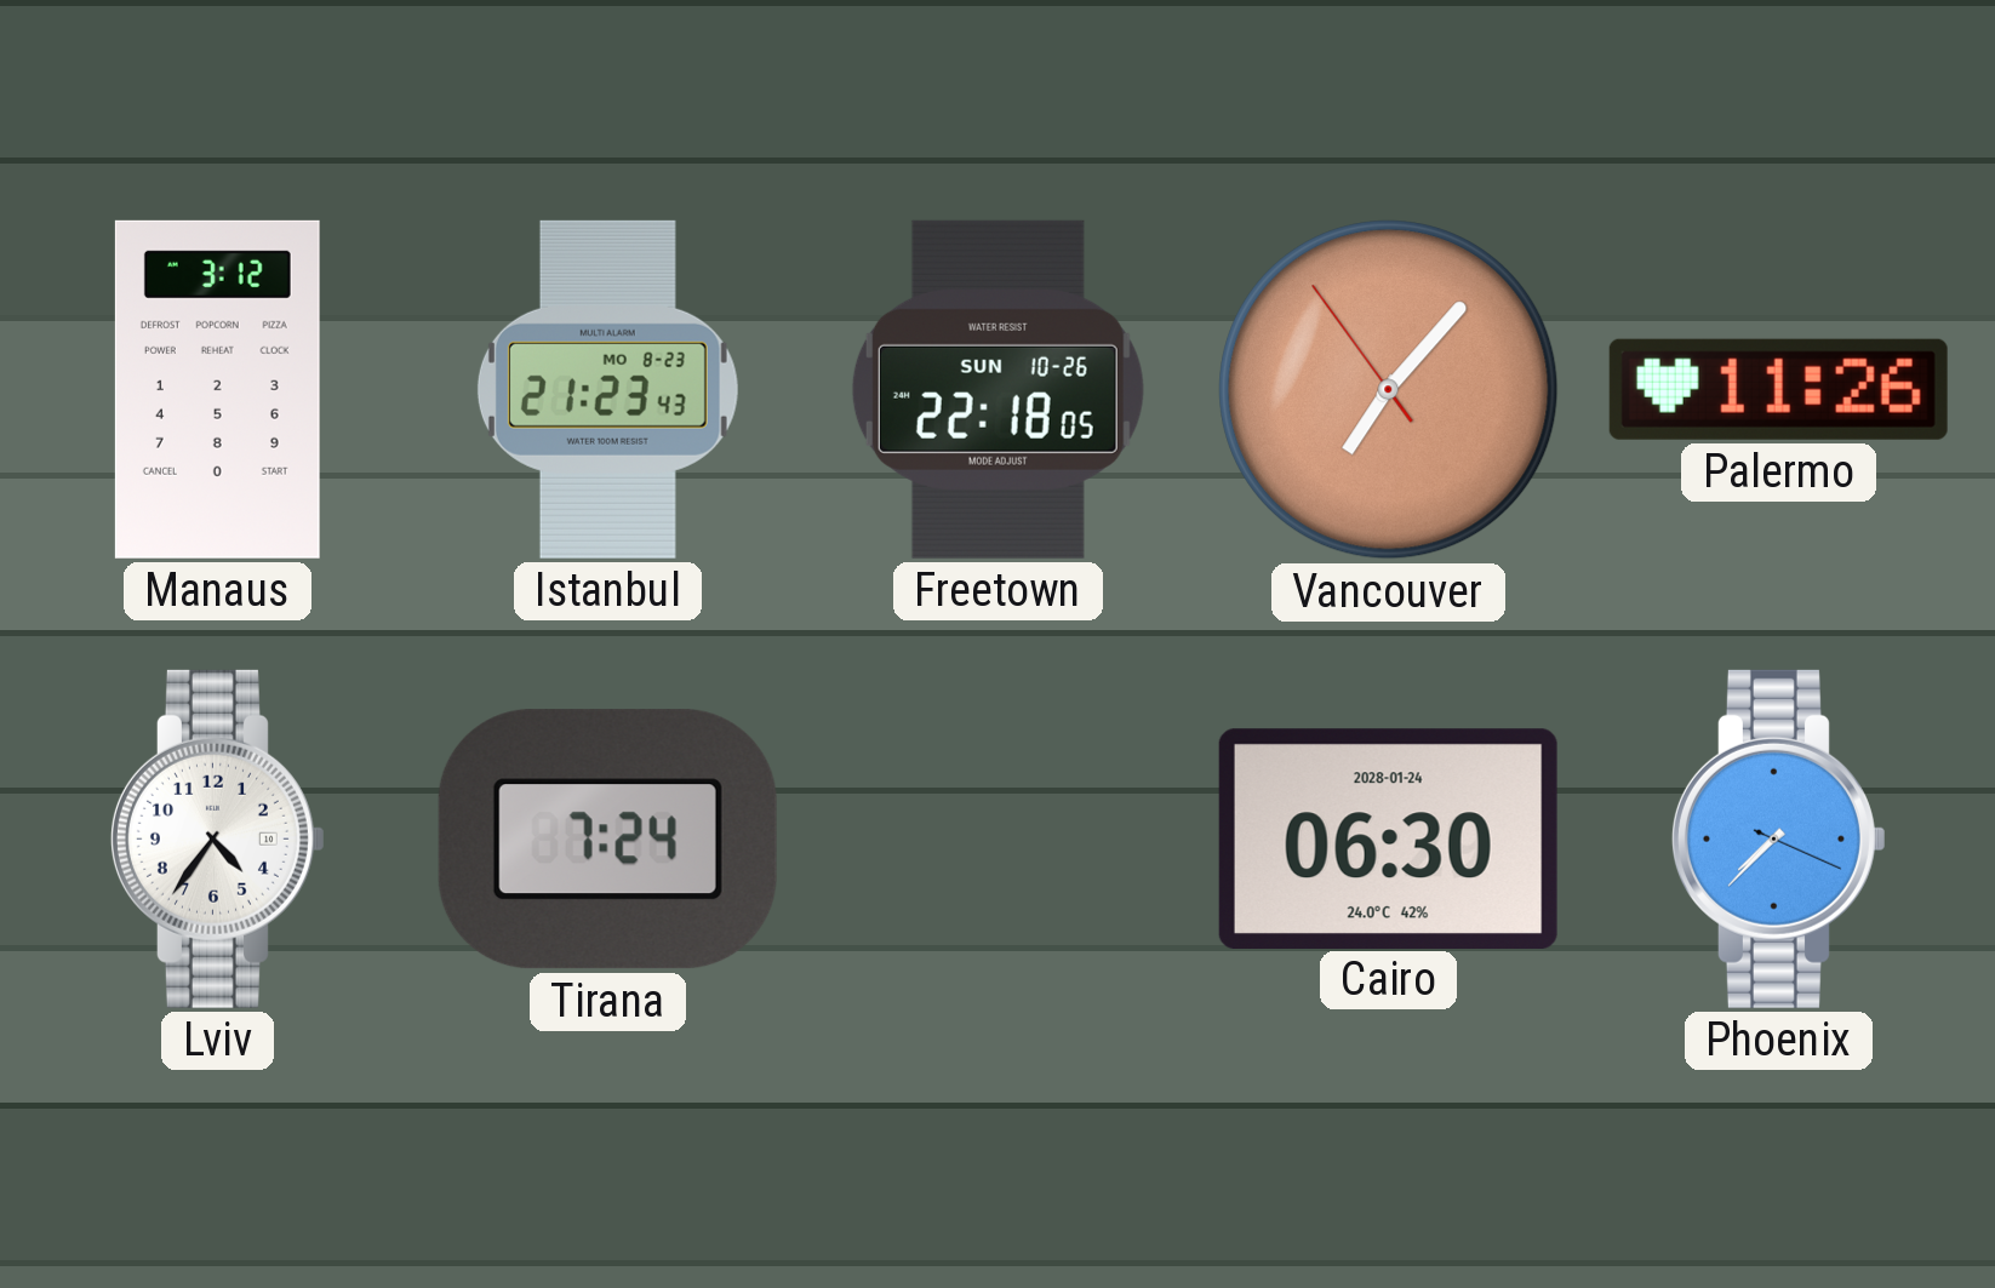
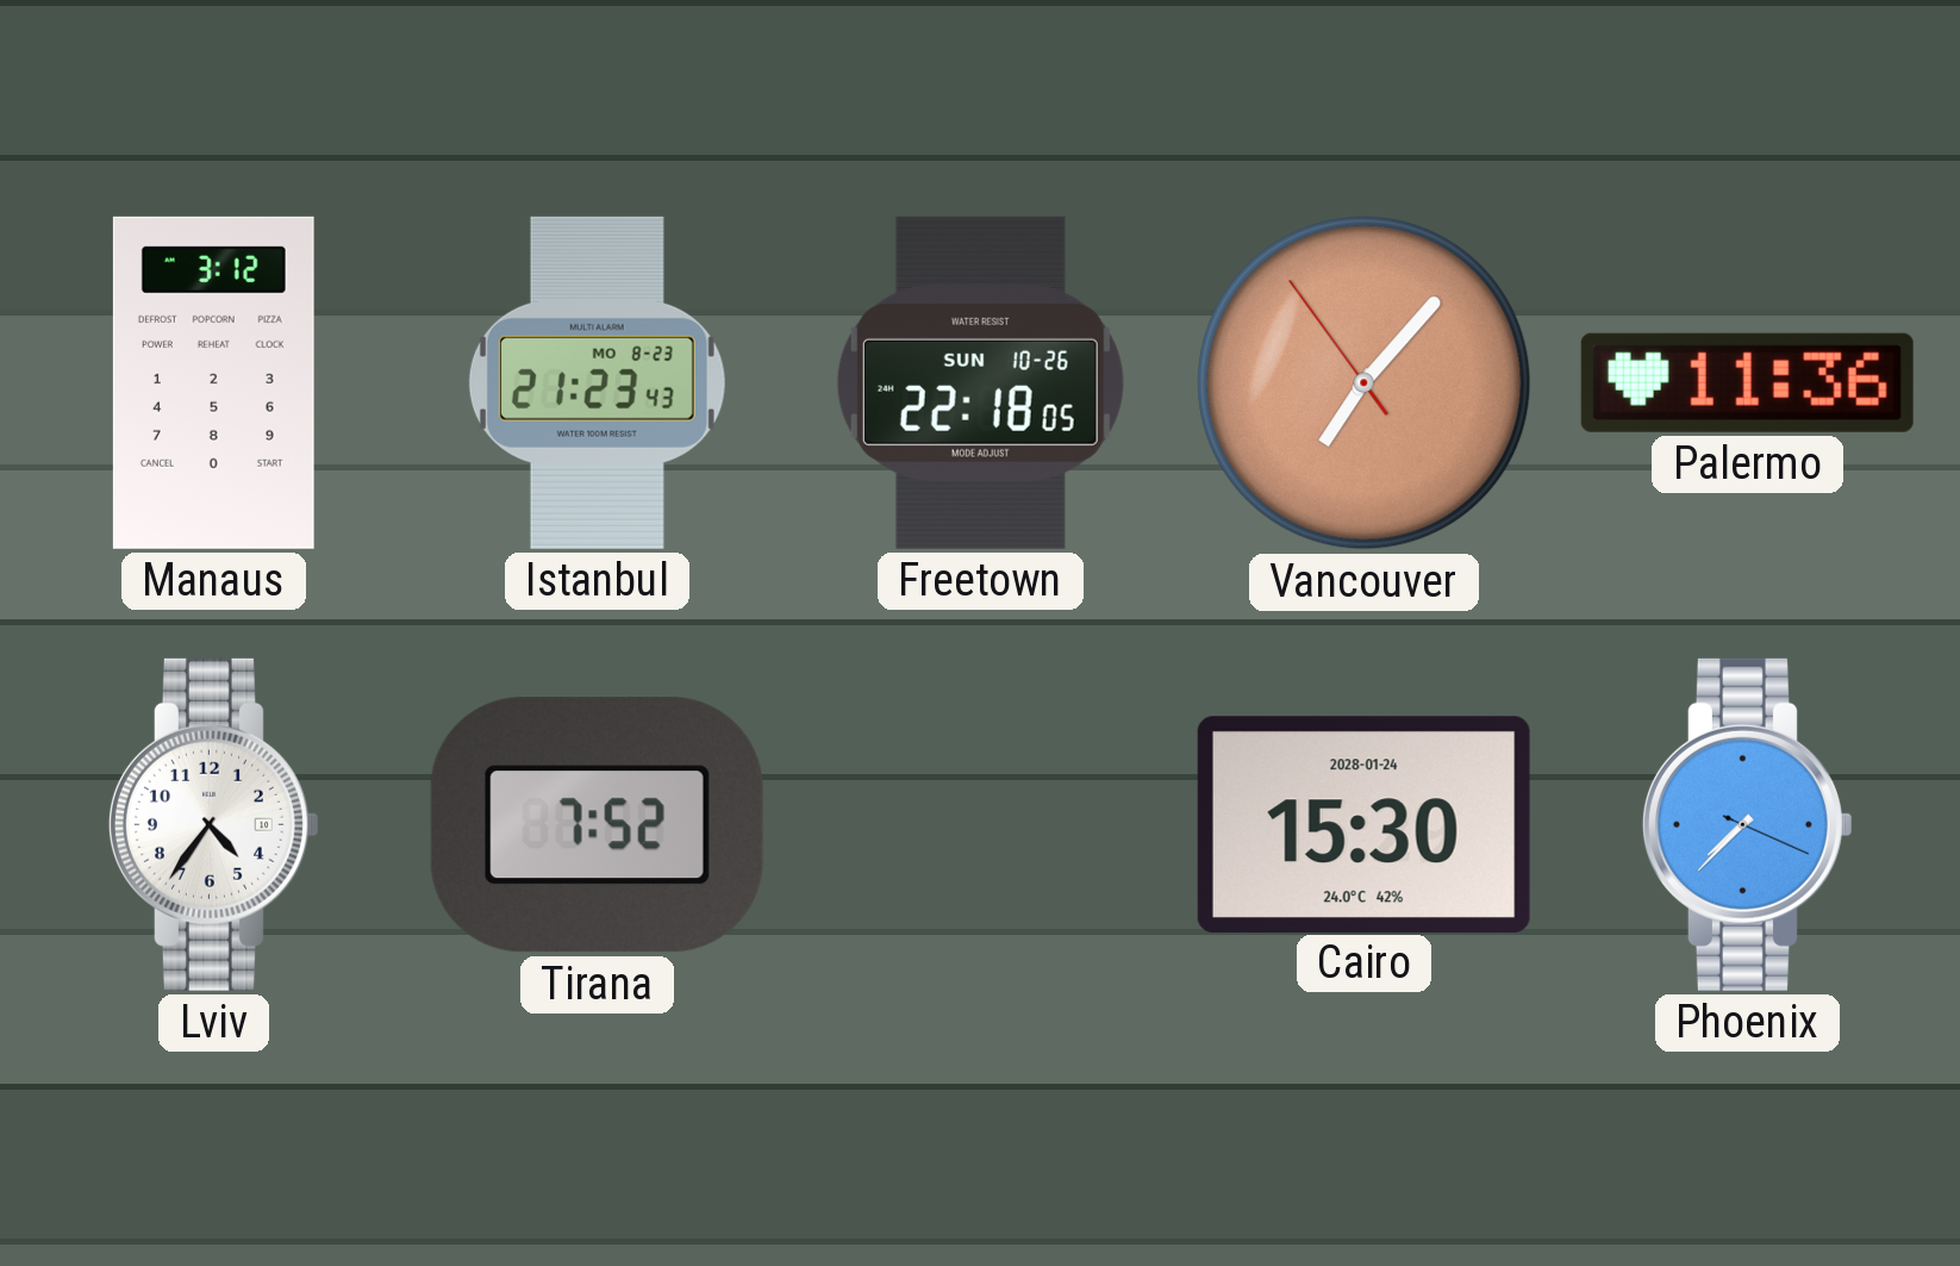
Palermo: 11:26 -> 11:36 (1747, 382)
Tirana: 7:24 -> 7:52 (597, 825)
Cairo: 06:30 -> 15:30 (1363, 824)
